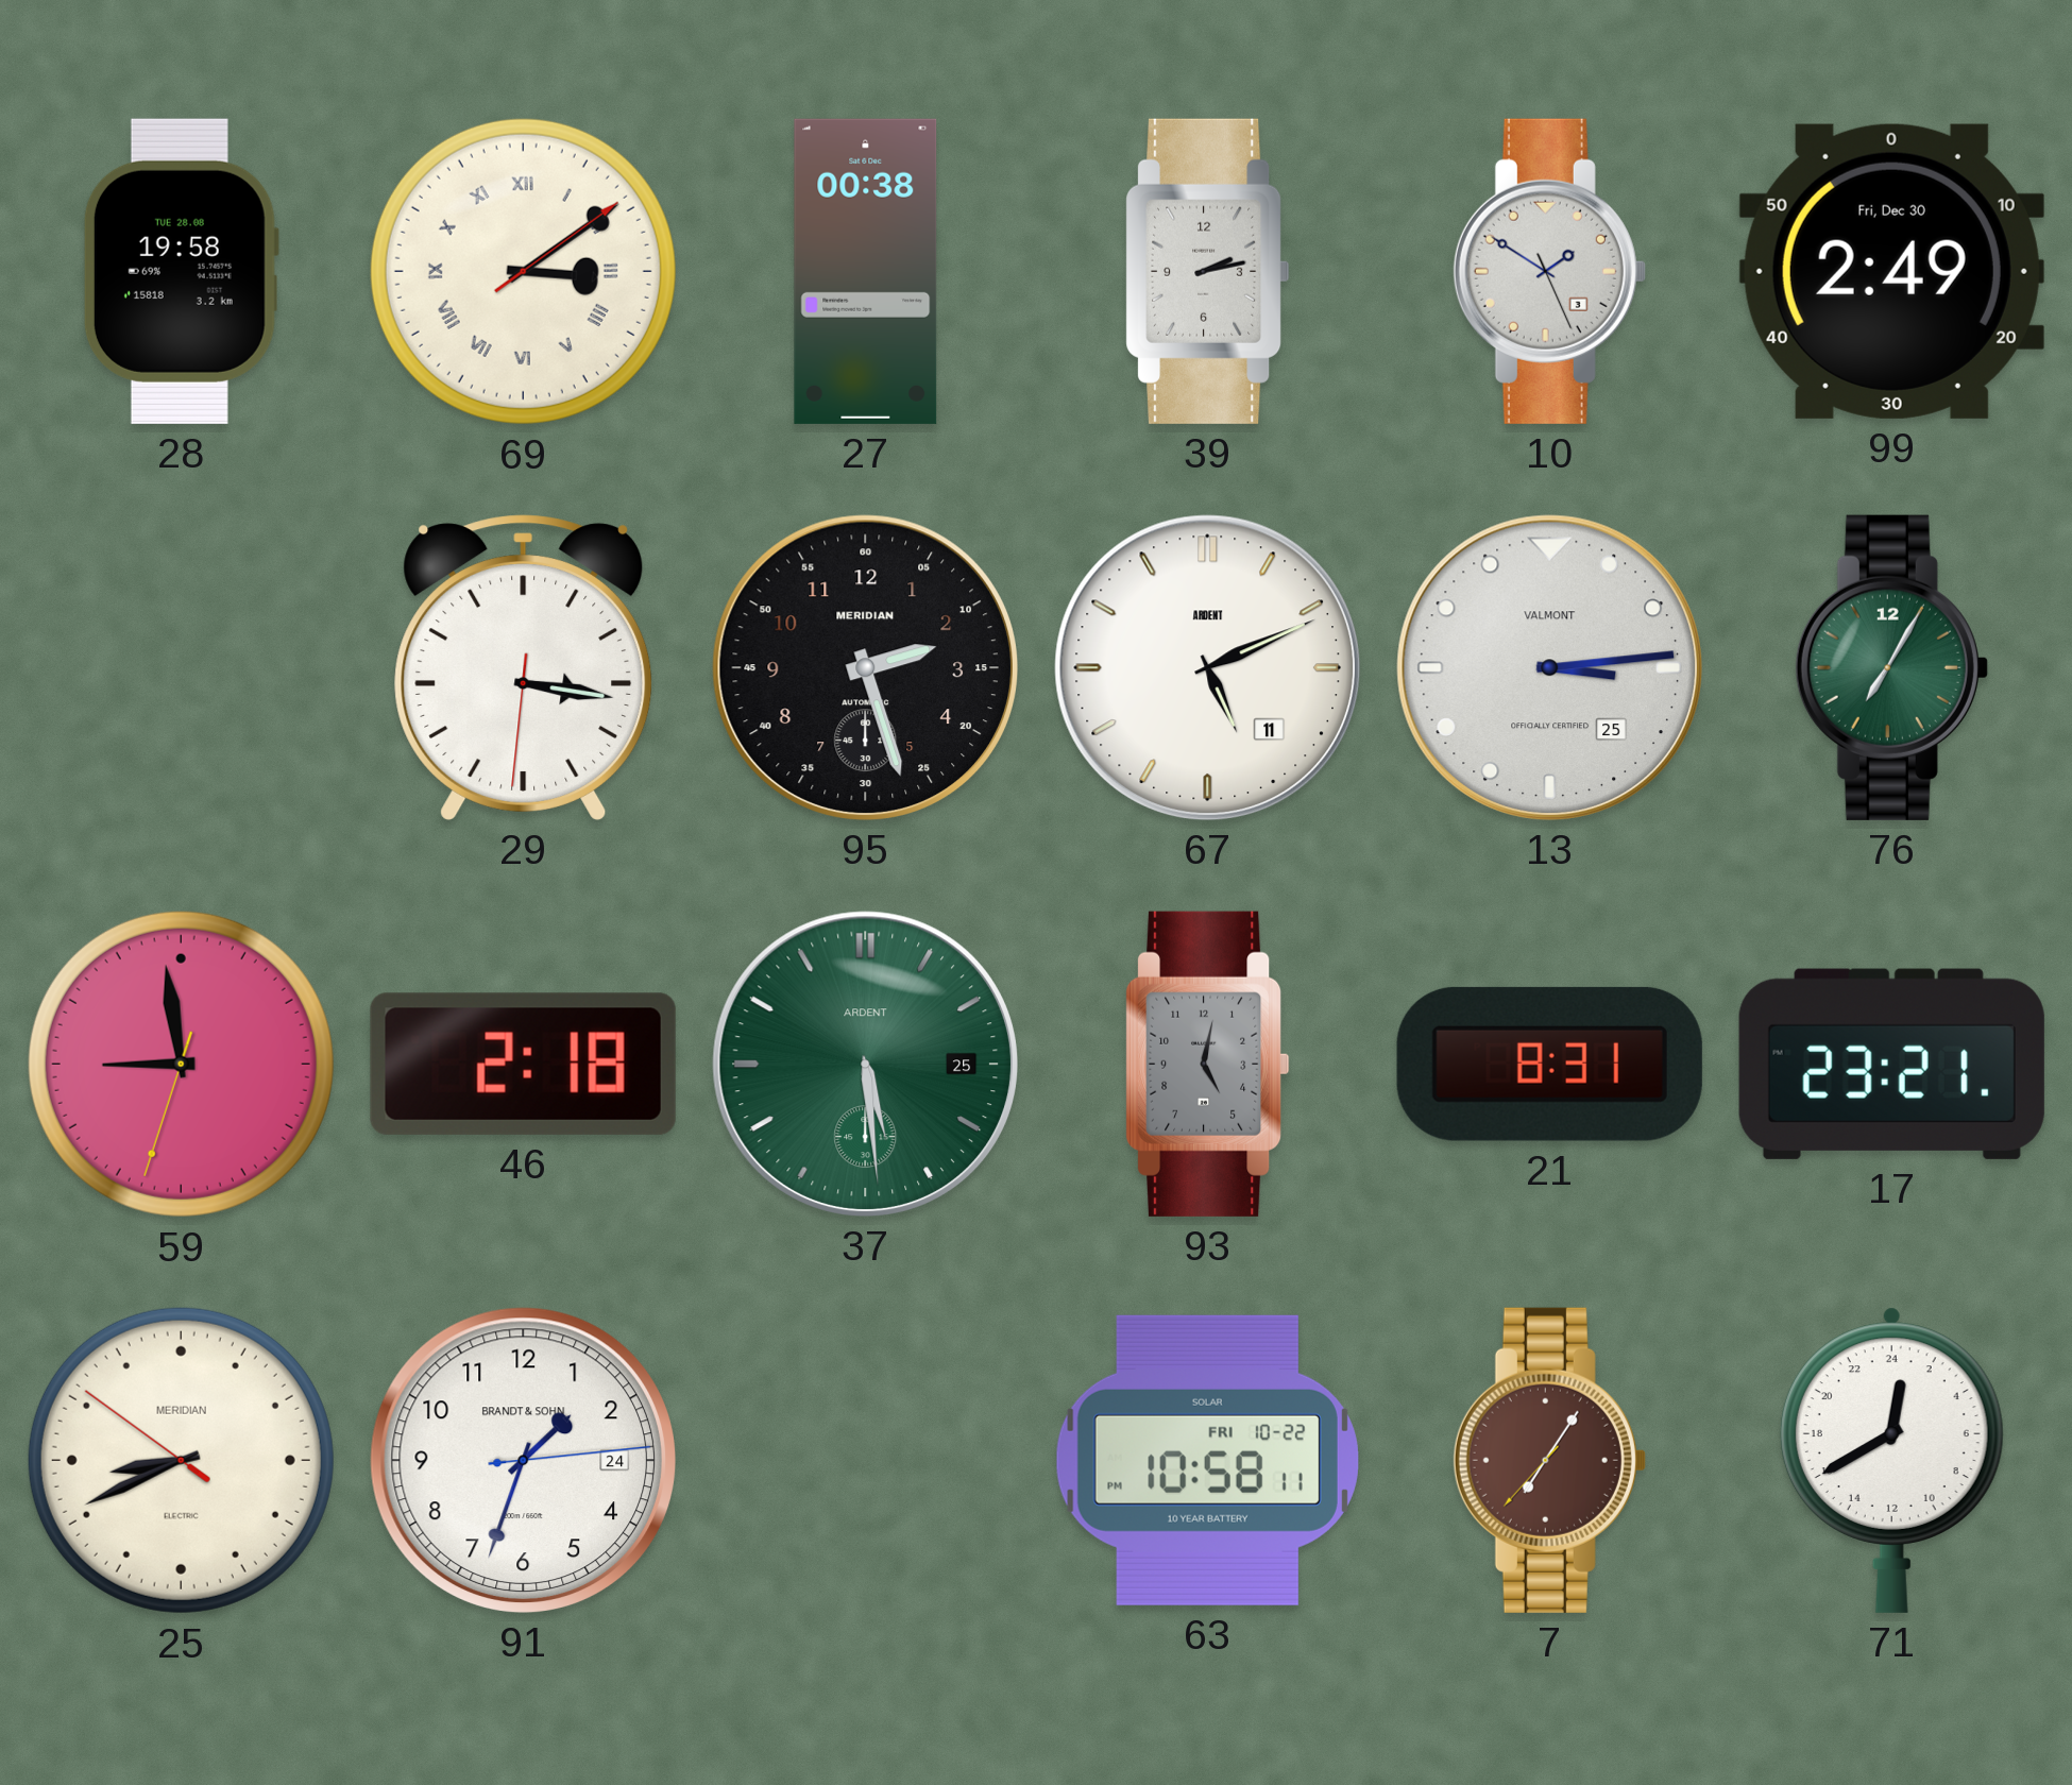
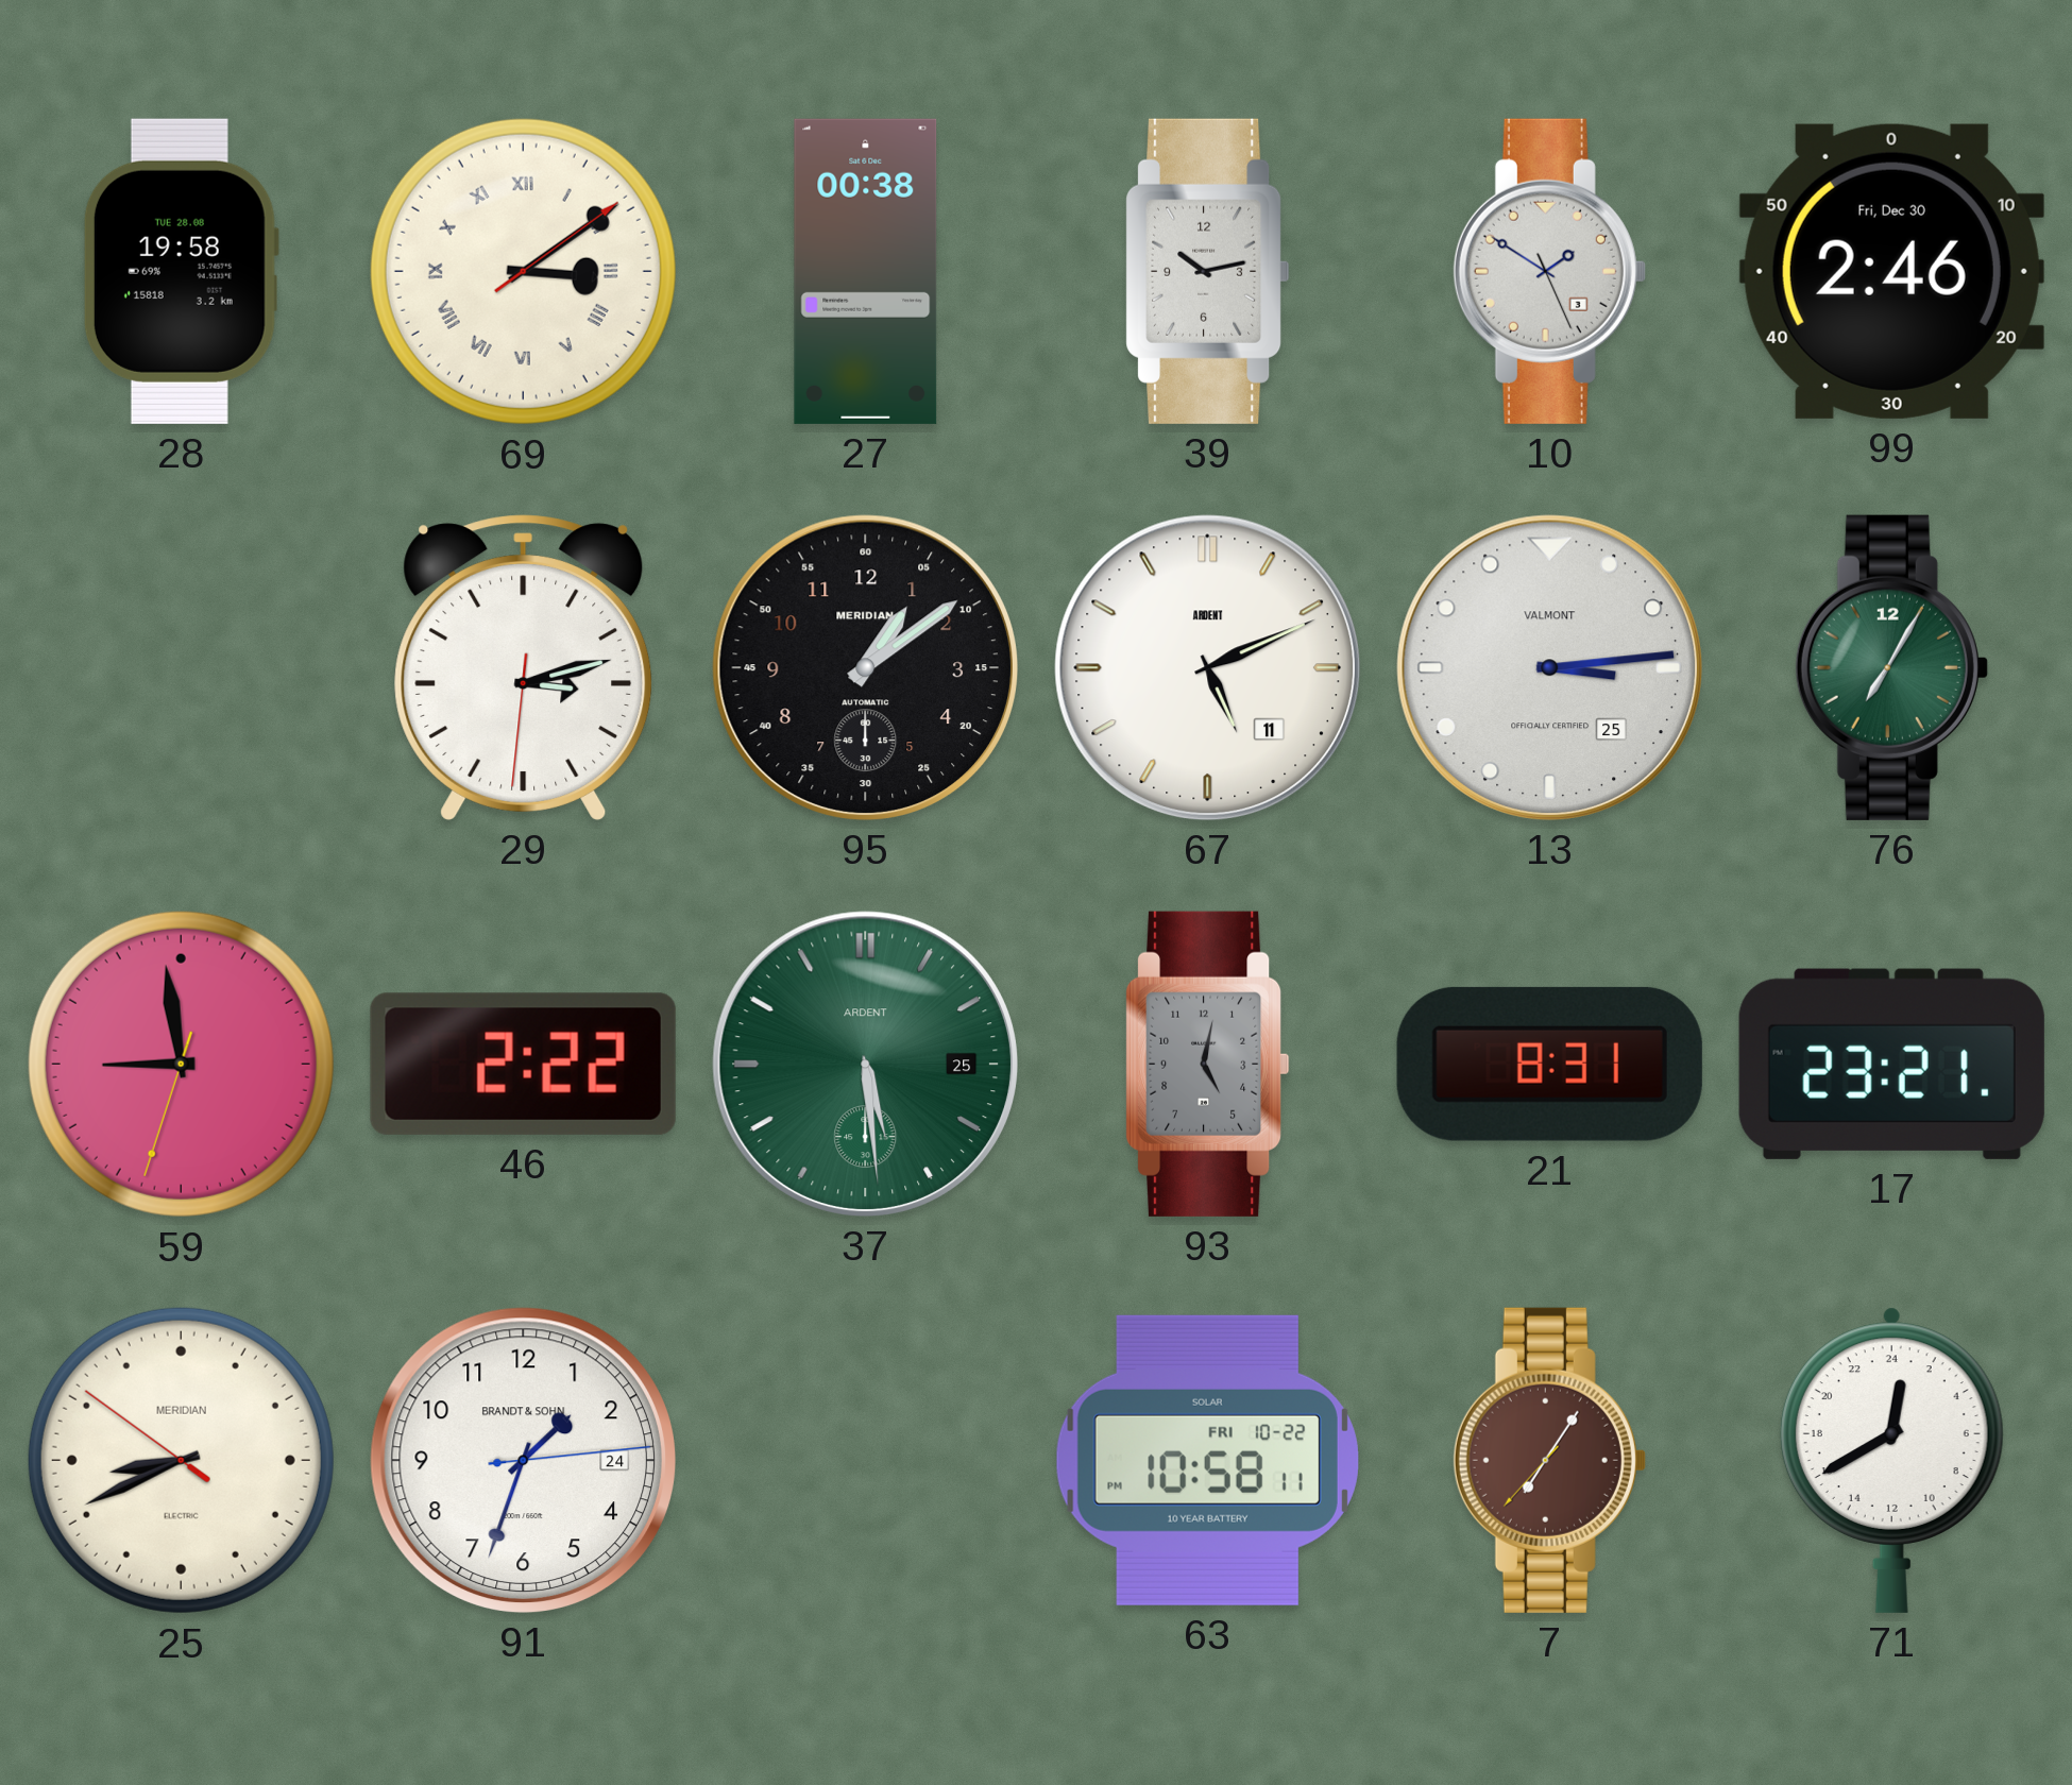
39: 2:13 -> 10:13 (1208, 271)
99: 2:49 -> 2:46 (1891, 271)
29: 3:16 -> 3:12 (524, 667)
95: 2:27 -> 1:09 (865, 667)
46: 2:18 -> 2:22 (523, 1064)
